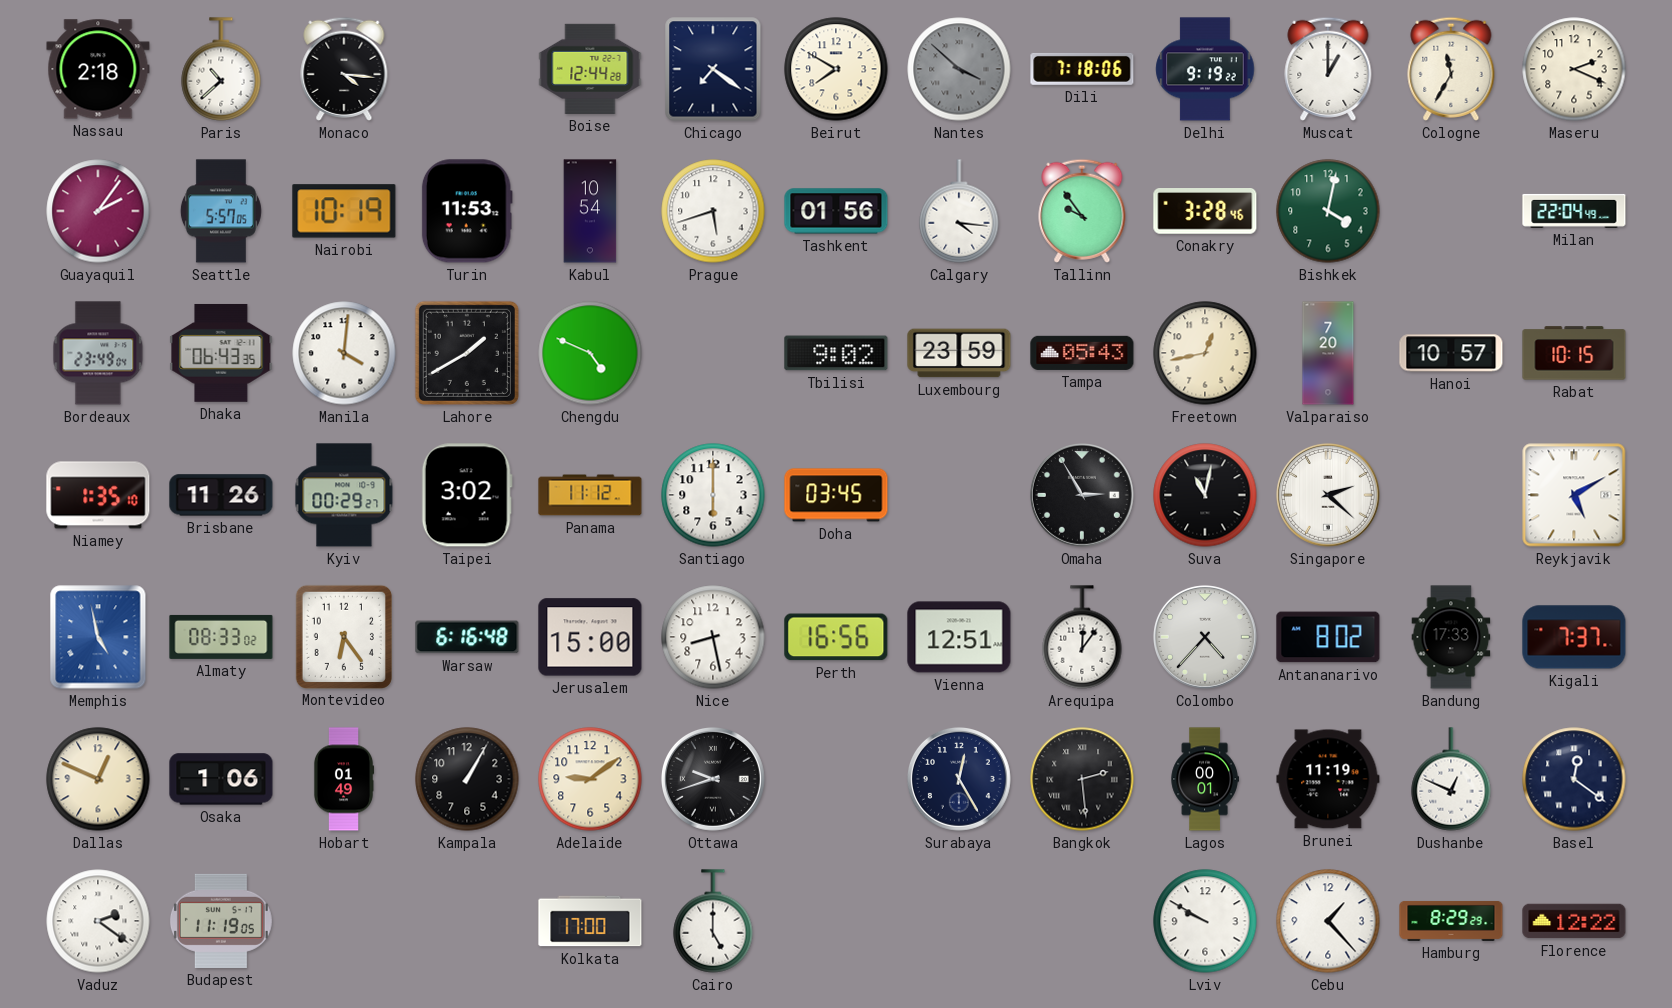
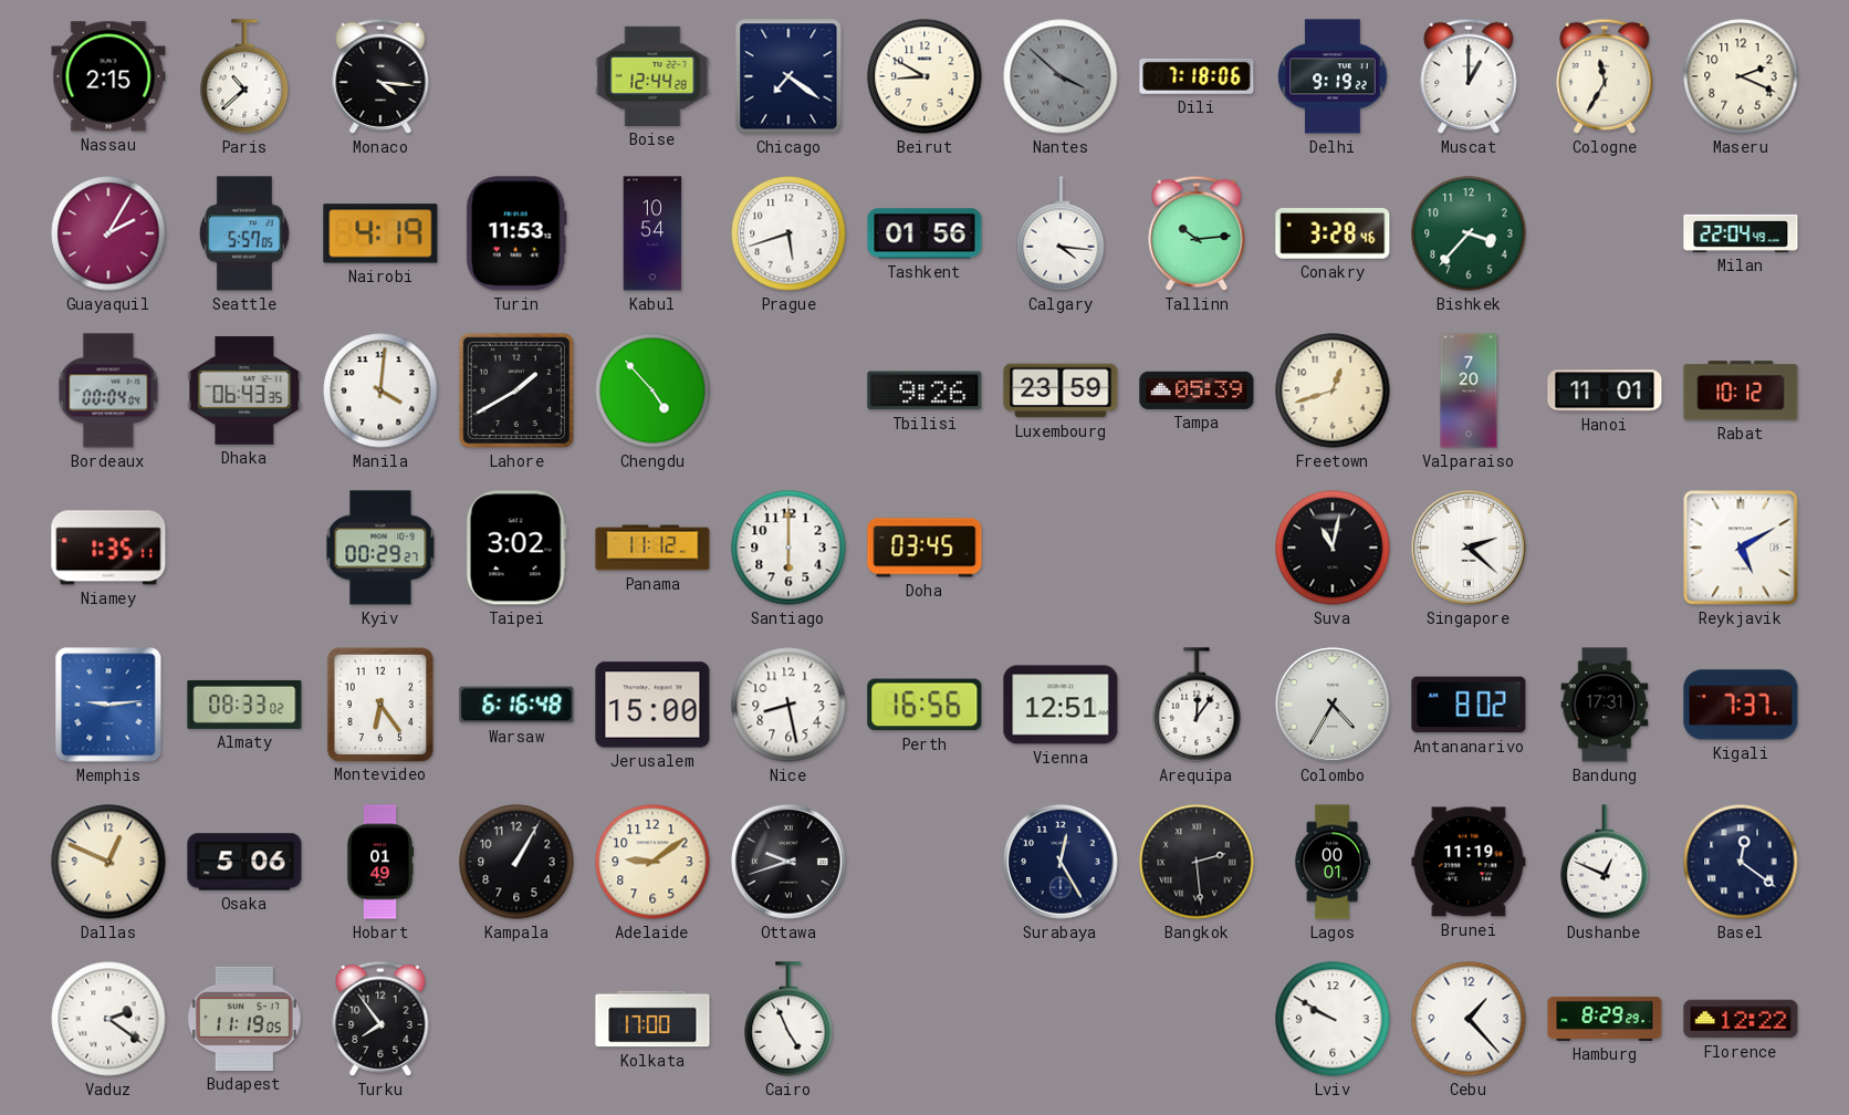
Nassau: 2:18 -> 2:15 (108, 76)
Beirut: 7:50 -> 8:50 (924, 76)
Guayaquil: 2:06 -> 2:05 (108, 233)
Nairobi: 10:19 -> 4:19 (380, 233)
Tallinn: 9:54 -> 10:14 (1197, 233)
Bishkek: 4:02 -> 3:37 (1469, 233)
Bordeaux: 23:49 -> 00:04 (108, 390)
Chengdu: 4:49 -> 4:53 (652, 390)
Tbilisi: 9:02 -> 9:26 (924, 390)
Tampa: 05:43 -> 05:39 (1197, 390)
Freetown: 12:43 -> 12:42 (1333, 390)
Hanoi: 10:57 -> 11:01 (1605, 390)
Rabat: 10:15 -> 10:12 (1741, 390)
Niamey: 1:35:10 -> 1:35:11 (108, 548)
Brisbane: 11:26 -> none (221, 495)
Omaha: 2:55 -> none (1082, 495)
Memphis: 4:58 -> 9:14 (108, 705)
Colombo: 4:37 -> 4:35 (1333, 705)
Bandung: 17:33 -> 17:31 (1605, 705)
Osaka: 1:06 -> 5:06 (244, 862)
Turku: none -> 7:54 (380, 1019)
Cairo: 5:00 -> 4:56 (788, 1019)
